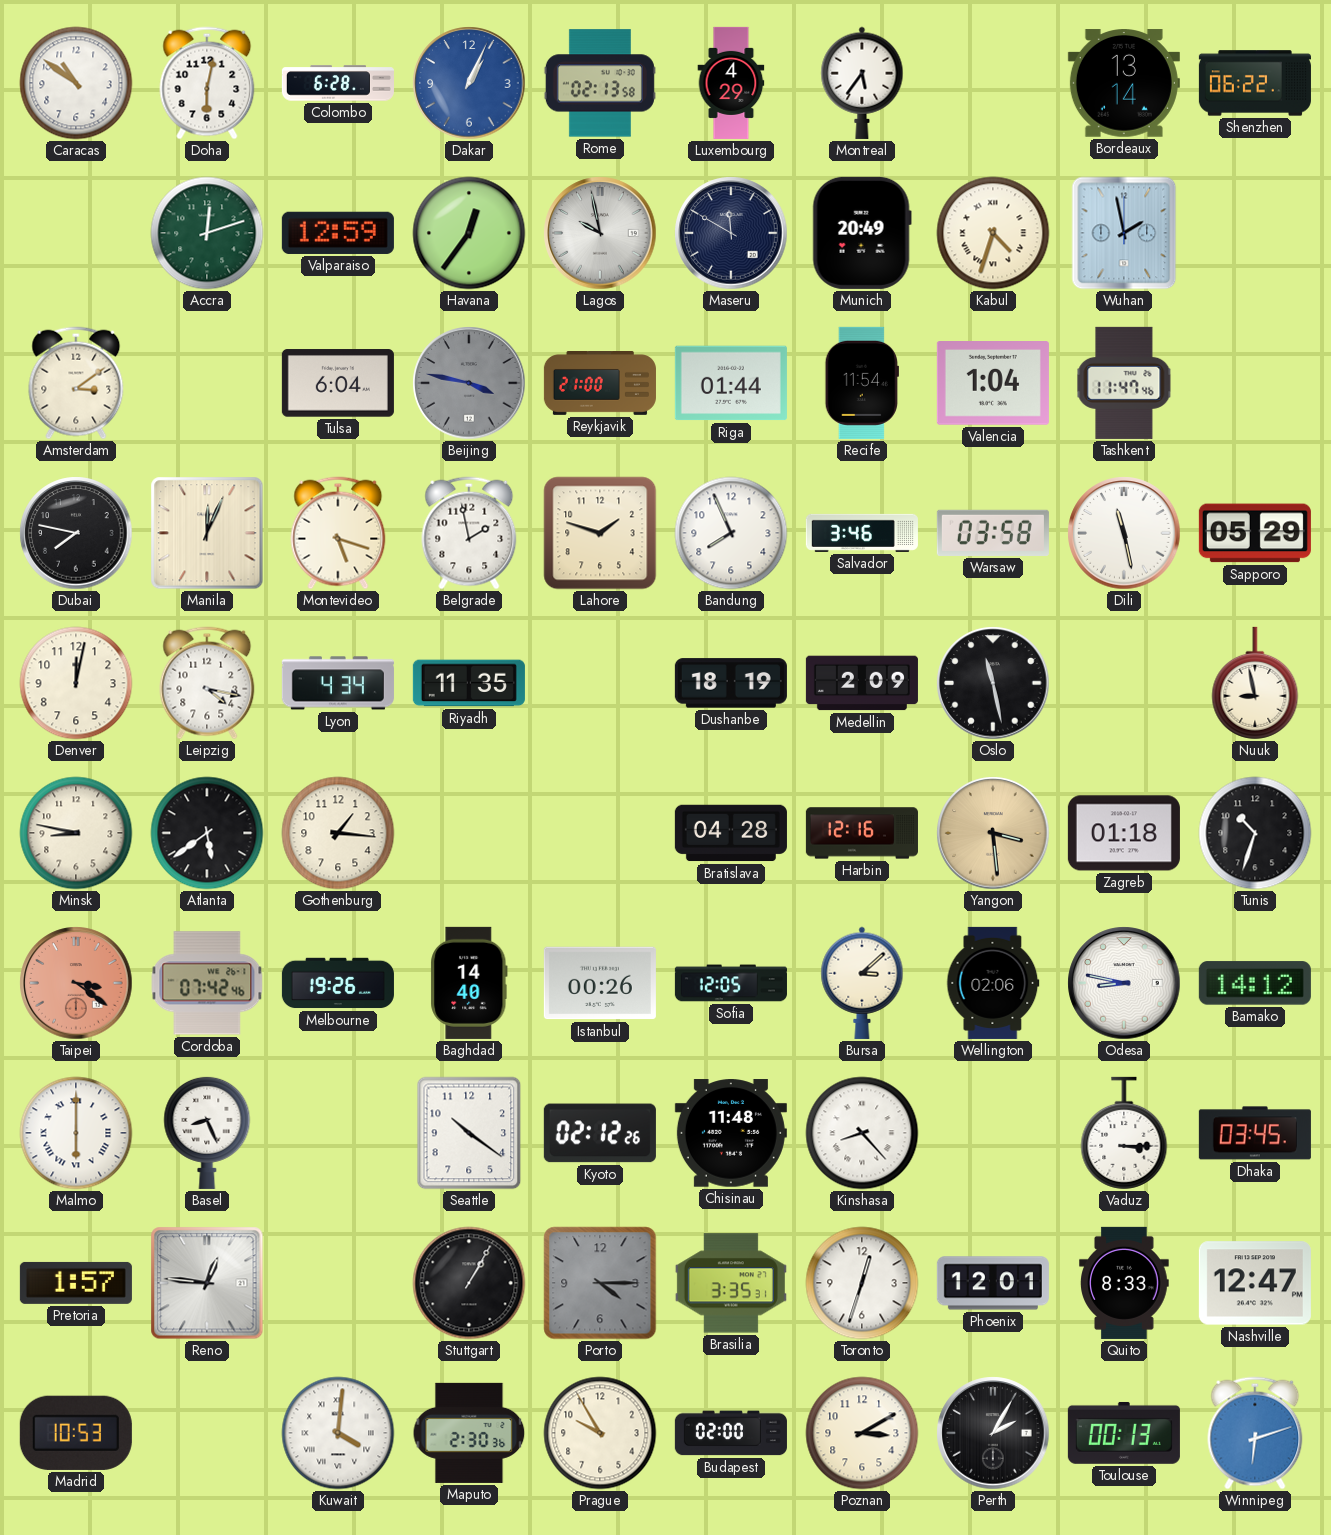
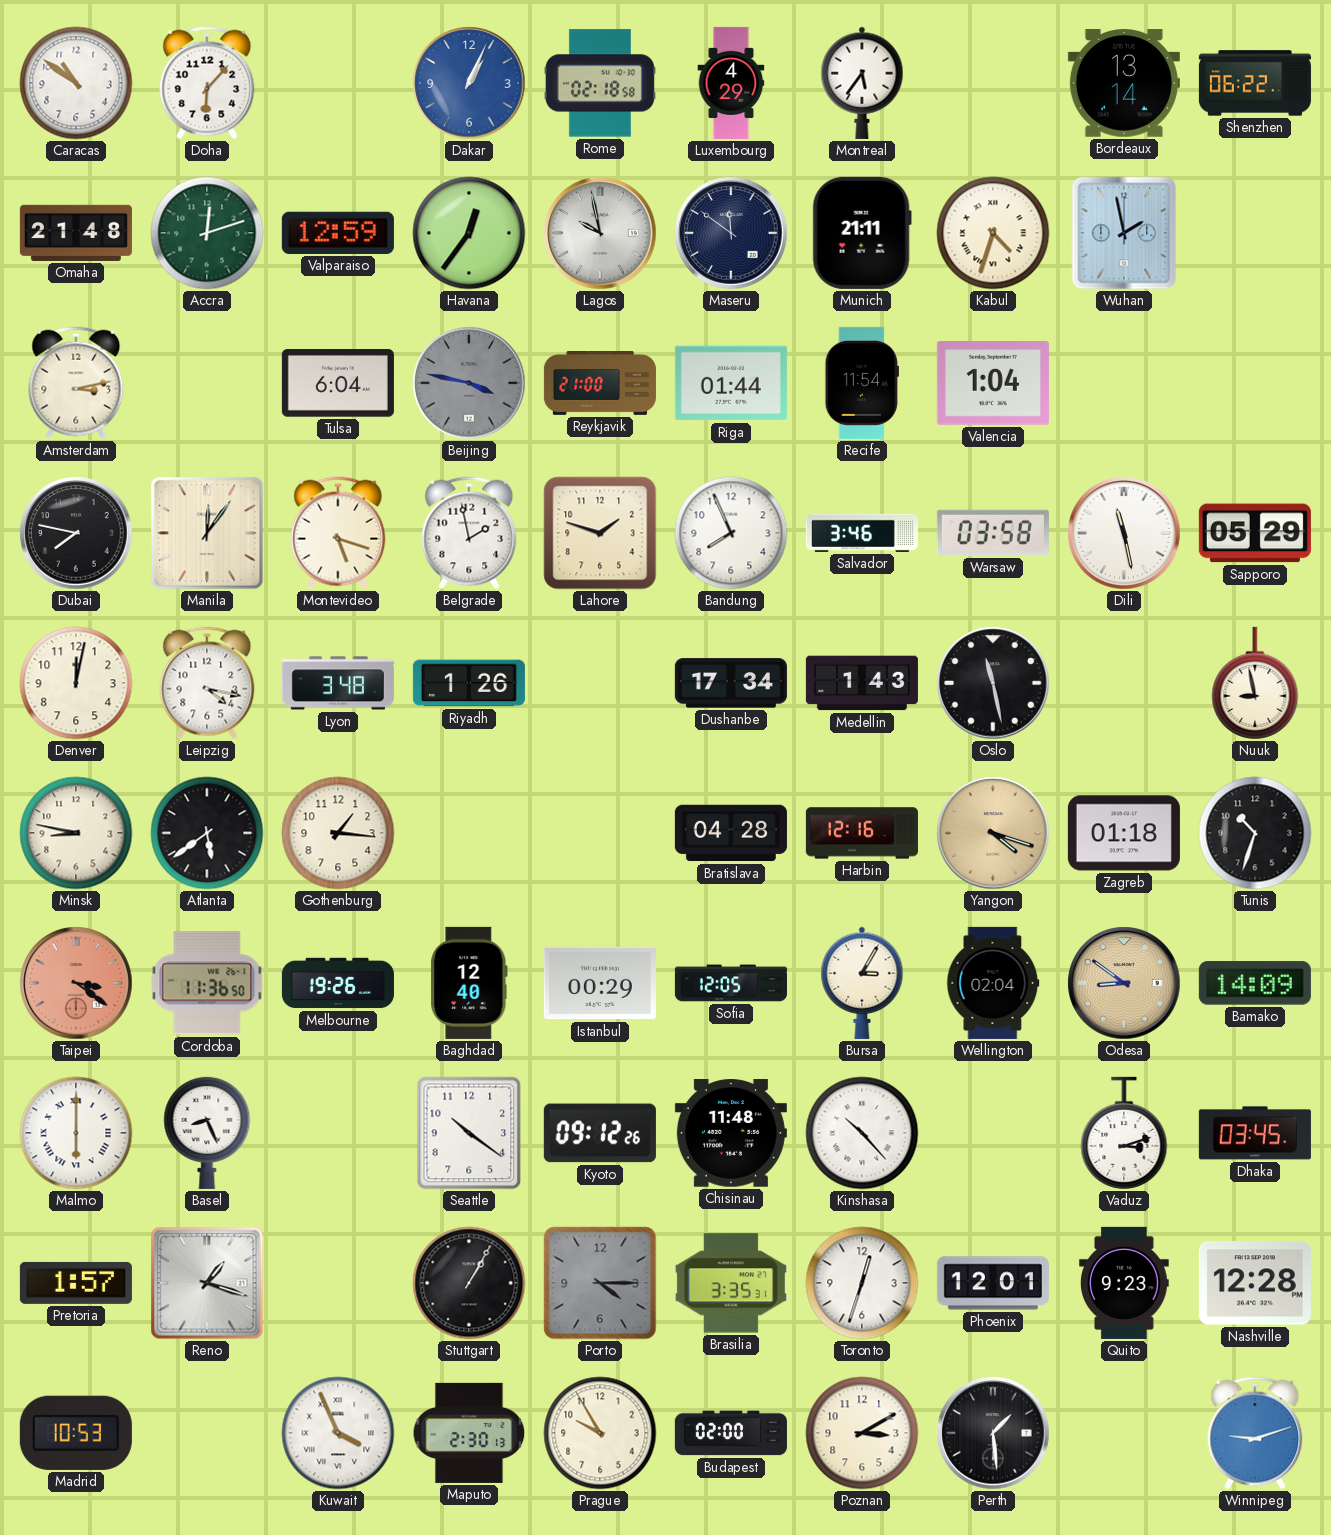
Doha: 6:02 -> 6:07 (207, 83)
Colombo: 6:28 -> none (338, 83)
Rome: 02:13 -> 02:18 (600, 83)
Omaha: none -> 21:48 (76, 233)
Maseru: 11:50 -> 11:51 (731, 233)
Munich: 20:49 -> 21:11 (862, 233)
Amsterdam: 3:09 -> 3:13 (76, 383)
Tashkent: 11:47 -> none (1124, 383)
Manila: 12:04 -> 12:06 (207, 533)
Lyon: 4:34 -> 3:48 (338, 683)
Riyadh: 11:35 -> 1:26 (469, 683)
Dushanbe: 18:19 -> 17:34 (731, 683)
Medellin: 2:09 -> 1:43 (862, 683)
Yangon: 3:29 -> 4:18 (993, 833)
Cordoba: 07:42 -> 11:36 (207, 983)
Baghdad: 14:40 -> 12:40 (469, 983)
Istanbul: 00:26 -> 00:29 (600, 983)
Bursa: 3:08 -> 3:05 (862, 983)
Wellington: 02:06 -> 02:04 (993, 983)
Odesa: 8:47 -> 8:51 (1124, 983)
Odesa dial: white -> champagne (1124, 983)
Bamako: 14:12 -> 14:09 (1255, 983)
Kyoto: 02:12 -> 09:12 (600, 1133)
Kinshasa: 8:23 -> 10:23 (862, 1133)
Vaduz: 3:15 -> 3:12 (1124, 1133)
Reno: 12:46 -> 1:18 (207, 1283)
Quito: 8:33 -> 9:23 (1124, 1283)
Nashville: 12:47 -> 12:28 (1255, 1283)
Kuwait: 4:01 -> 3:56 (338, 1433)
Maputo: 2:30:36 -> 2:30:13 (469, 1433)
Perth: 2:05 -> 1:29 (993, 1433)
Toulouse: 00:13 -> none (1124, 1433)
Winnipeg: 6:12 -> 9:12 (1255, 1433)
